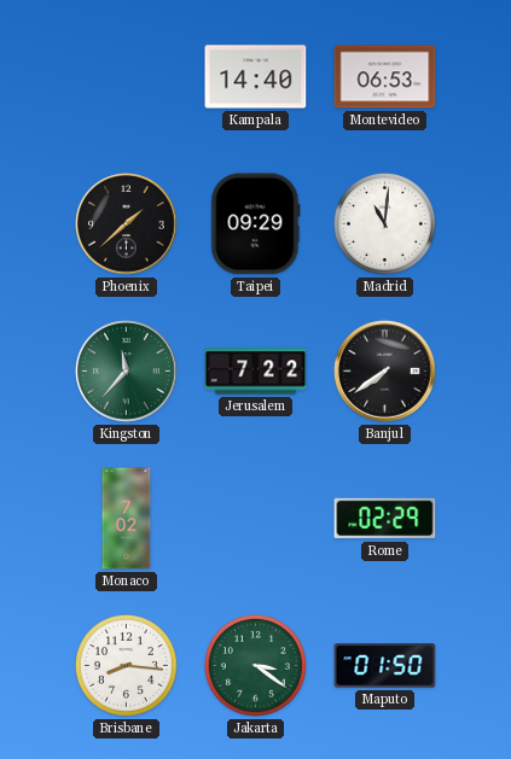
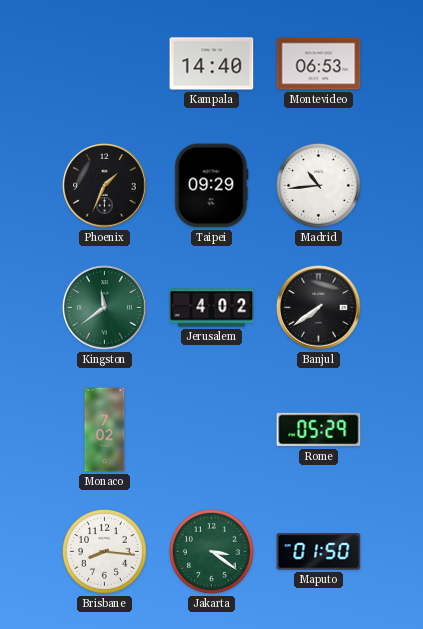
Phoenix: 1:38 -> 1:34 (105, 186)
Madrid: 11:01 -> 10:44 (318, 185)
Kingston: 11:37 -> 11:39 (105, 308)
Jerusalem: 7:22 -> 4:02 (212, 308)
Rome: 02:29 -> 05:29 (319, 430)
